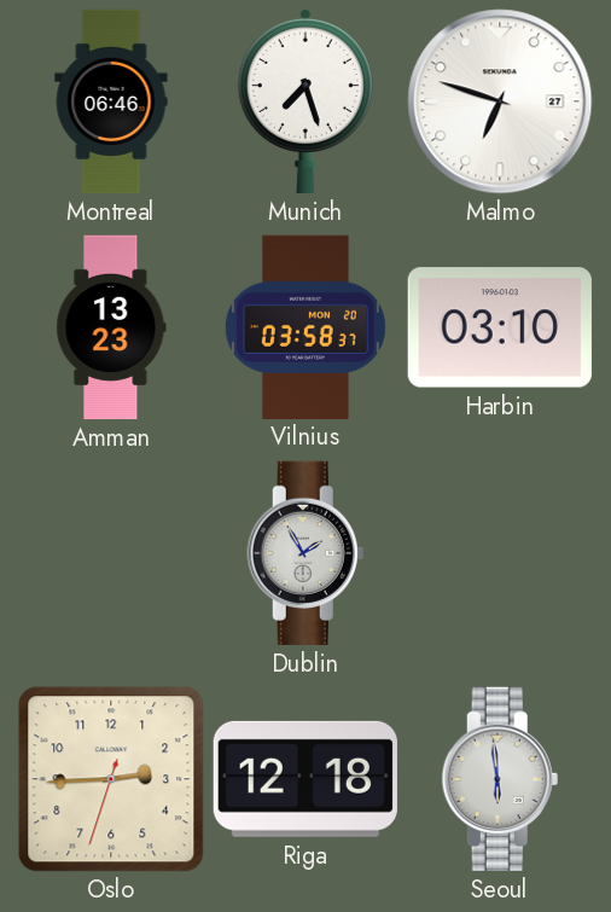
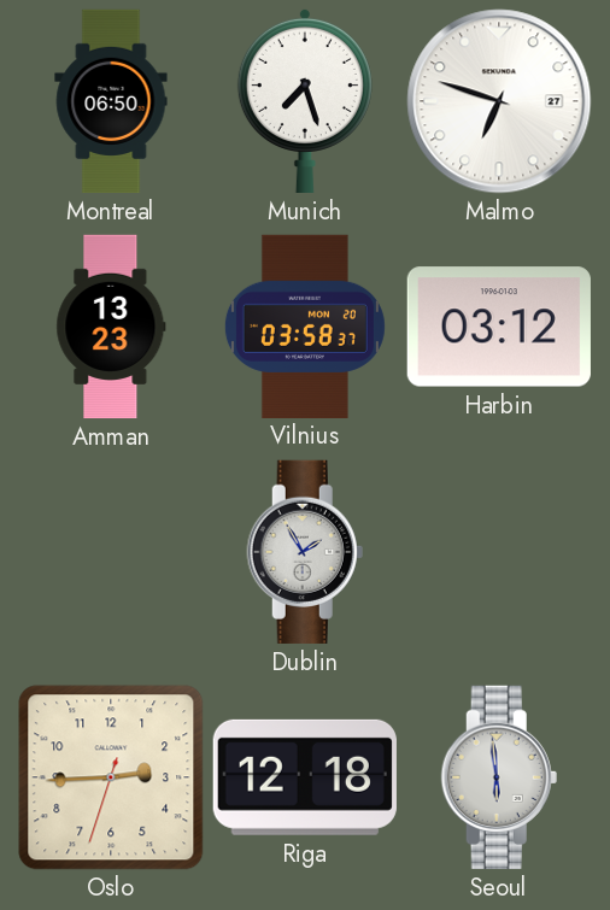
Montreal: 06:46 -> 06:50 (111, 101)
Harbin: 03:10 -> 03:12 (499, 327)
